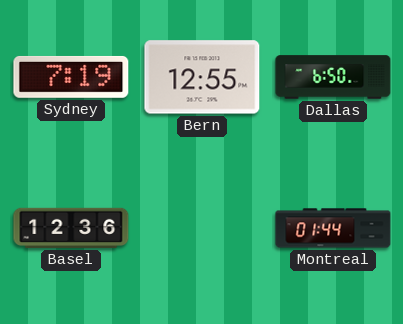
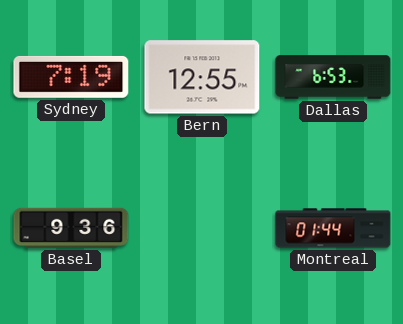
Dallas: 6:50 -> 6:53 (333, 77)
Basel: 12:36 -> 9:36 (71, 228)
